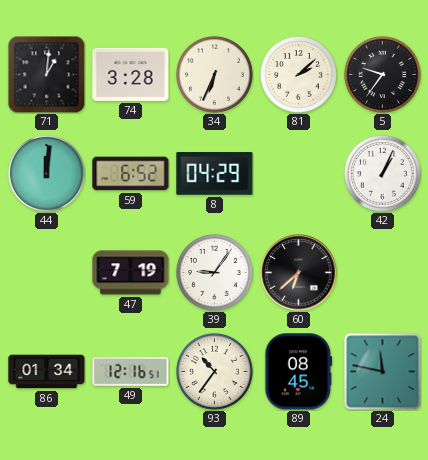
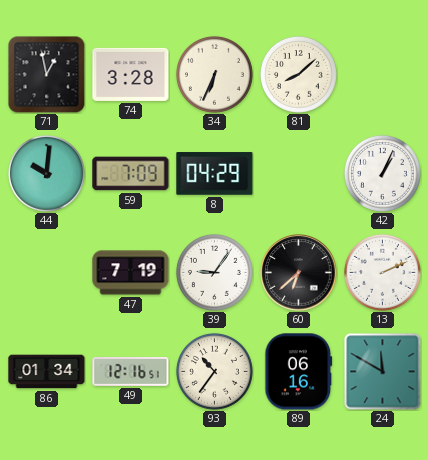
71: 1:01 -> 12:58 (46, 74)
81: 2:08 -> 8:08 (298, 74)
5: 9:36 -> none (382, 74)
44: 12:01 -> 10:01 (46, 173)
59: 6:52 -> 7:09 (131, 174)
13: none -> 2:11 (382, 272)
89: 08:45 -> 06:16 (299, 372)
24: 11:47 -> 11:50 (383, 372)
